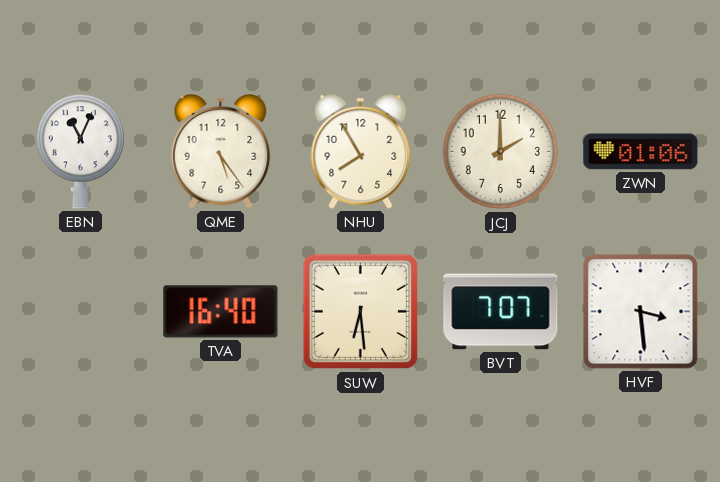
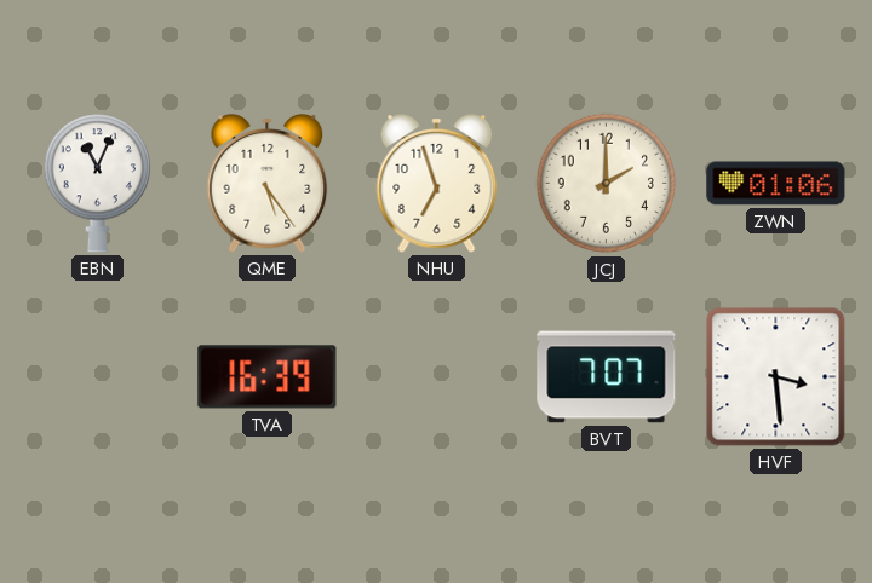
NHU: 7:55 -> 6:57 (437, 184)
TVA: 16:40 -> 16:39 (268, 377)
SUW: 6:29 -> none (361, 312)
